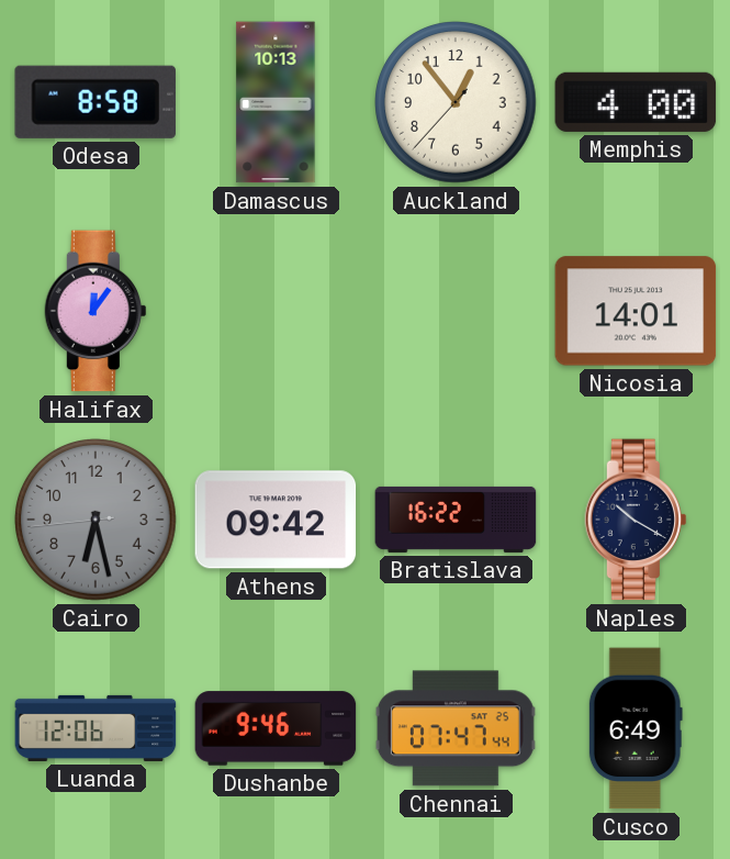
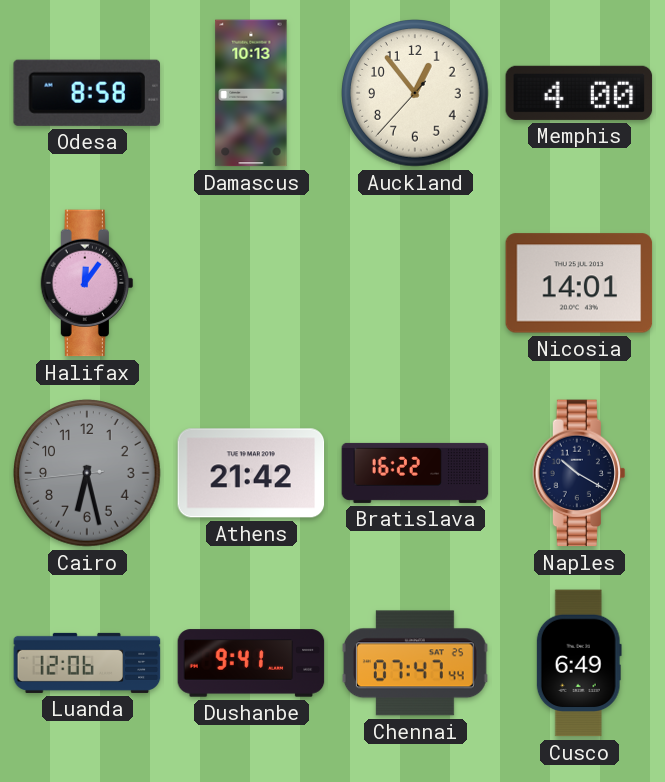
Athens: 09:42 -> 21:42 (251, 473)
Dushanbe: 9:46 -> 9:41 (251, 663)
